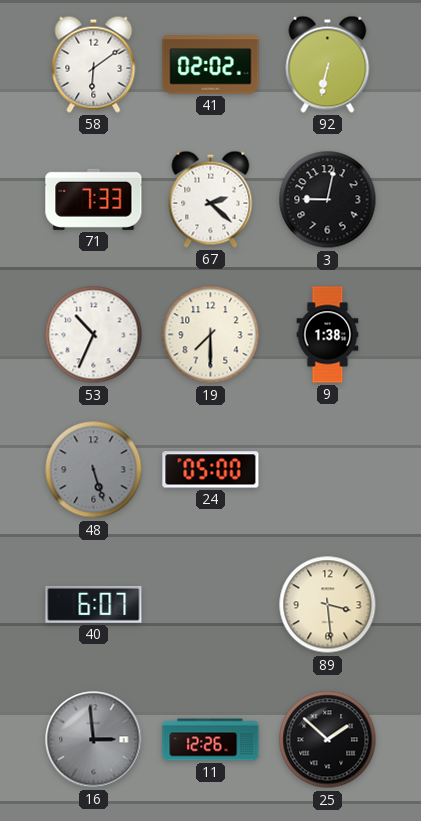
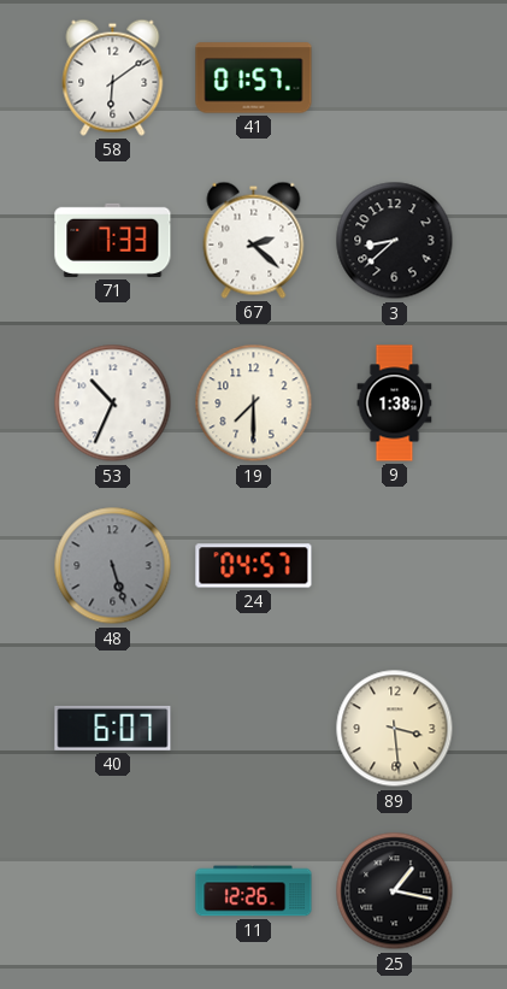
41: 02:02 -> 01:57 (254, 78)
92: 6:32 -> none (328, 64)
3: 9:02 -> 8:38 (395, 241)
24: 05:00 -> 04:57 (254, 566)
16: 2:59 -> none (94, 740)
25: 1:52 -> 1:17 (395, 891)
